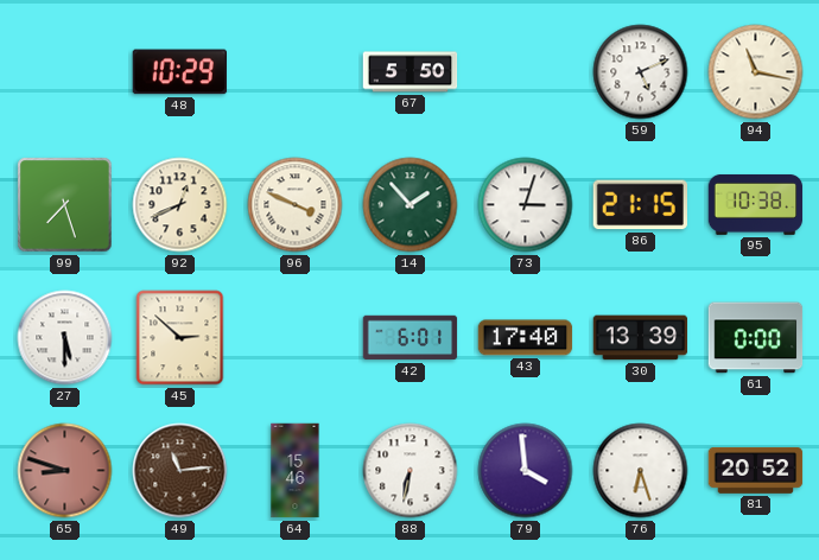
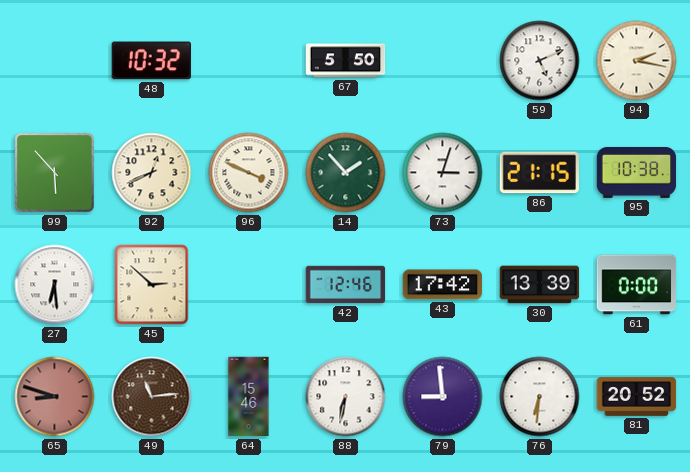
48: 10:29 -> 10:32 (151, 61)
94: 11:17 -> 2:17 (637, 61)
99: 7:27 -> 5:53 (55, 173)
27: 5:30 -> 6:29 (55, 285)
42: 6:01 -> 12:46 (346, 285)
43: 17:40 -> 17:42 (443, 285)
79: 3:59 -> 8:59 (443, 397)
76: 6:27 -> 6:31 (540, 397)
